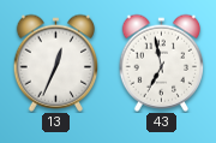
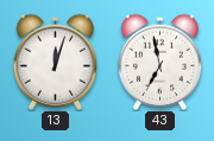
13: 12:34 -> 12:03 (56, 62)
